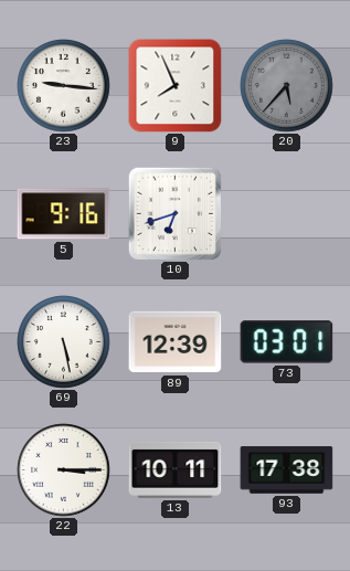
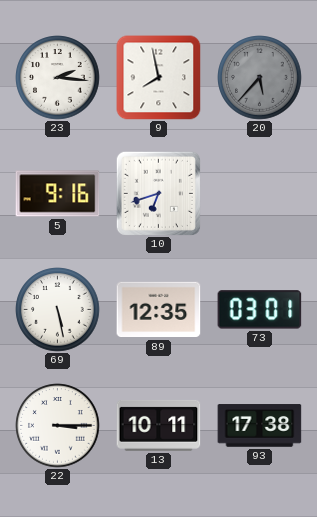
23: 9:16 -> 2:16 (58, 78)
9: 7:56 -> 7:58 (159, 78)
89: 12:39 -> 12:35 (159, 310)
